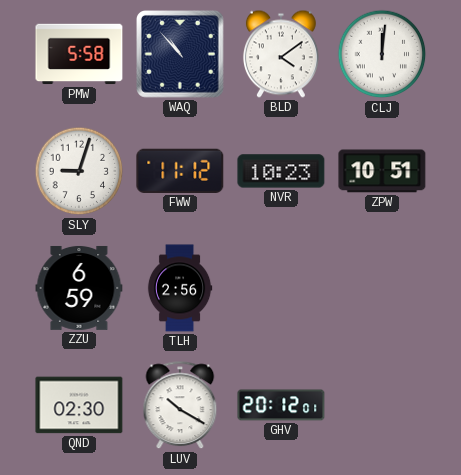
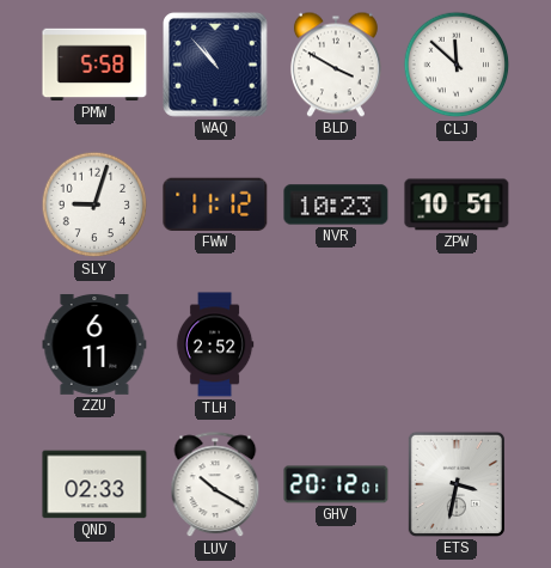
BLD: 4:09 -> 3:50 (336, 65)
CLJ: 12:01 -> 11:52 (457, 65)
ZZU: 6:59 -> 6:11 (94, 344)
TLH: 2:56 -> 2:52 (215, 344)
QND: 02:30 -> 02:33 (94, 484)
ETS: none -> 3:32 (457, 484)
